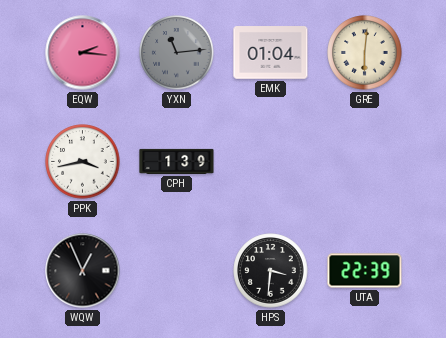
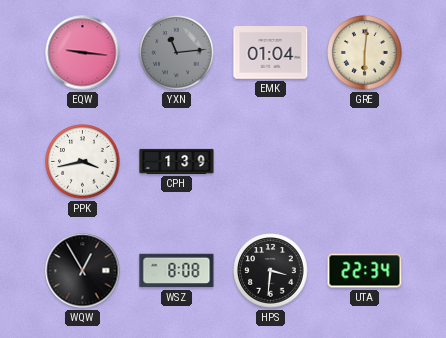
EQW: 2:16 -> 9:16 (83, 53)
WQW: 12:56 -> 12:55 (83, 271)
WSZ: none -> 8:08 (177, 271)
UTA: 22:39 -> 22:34 (365, 271)
